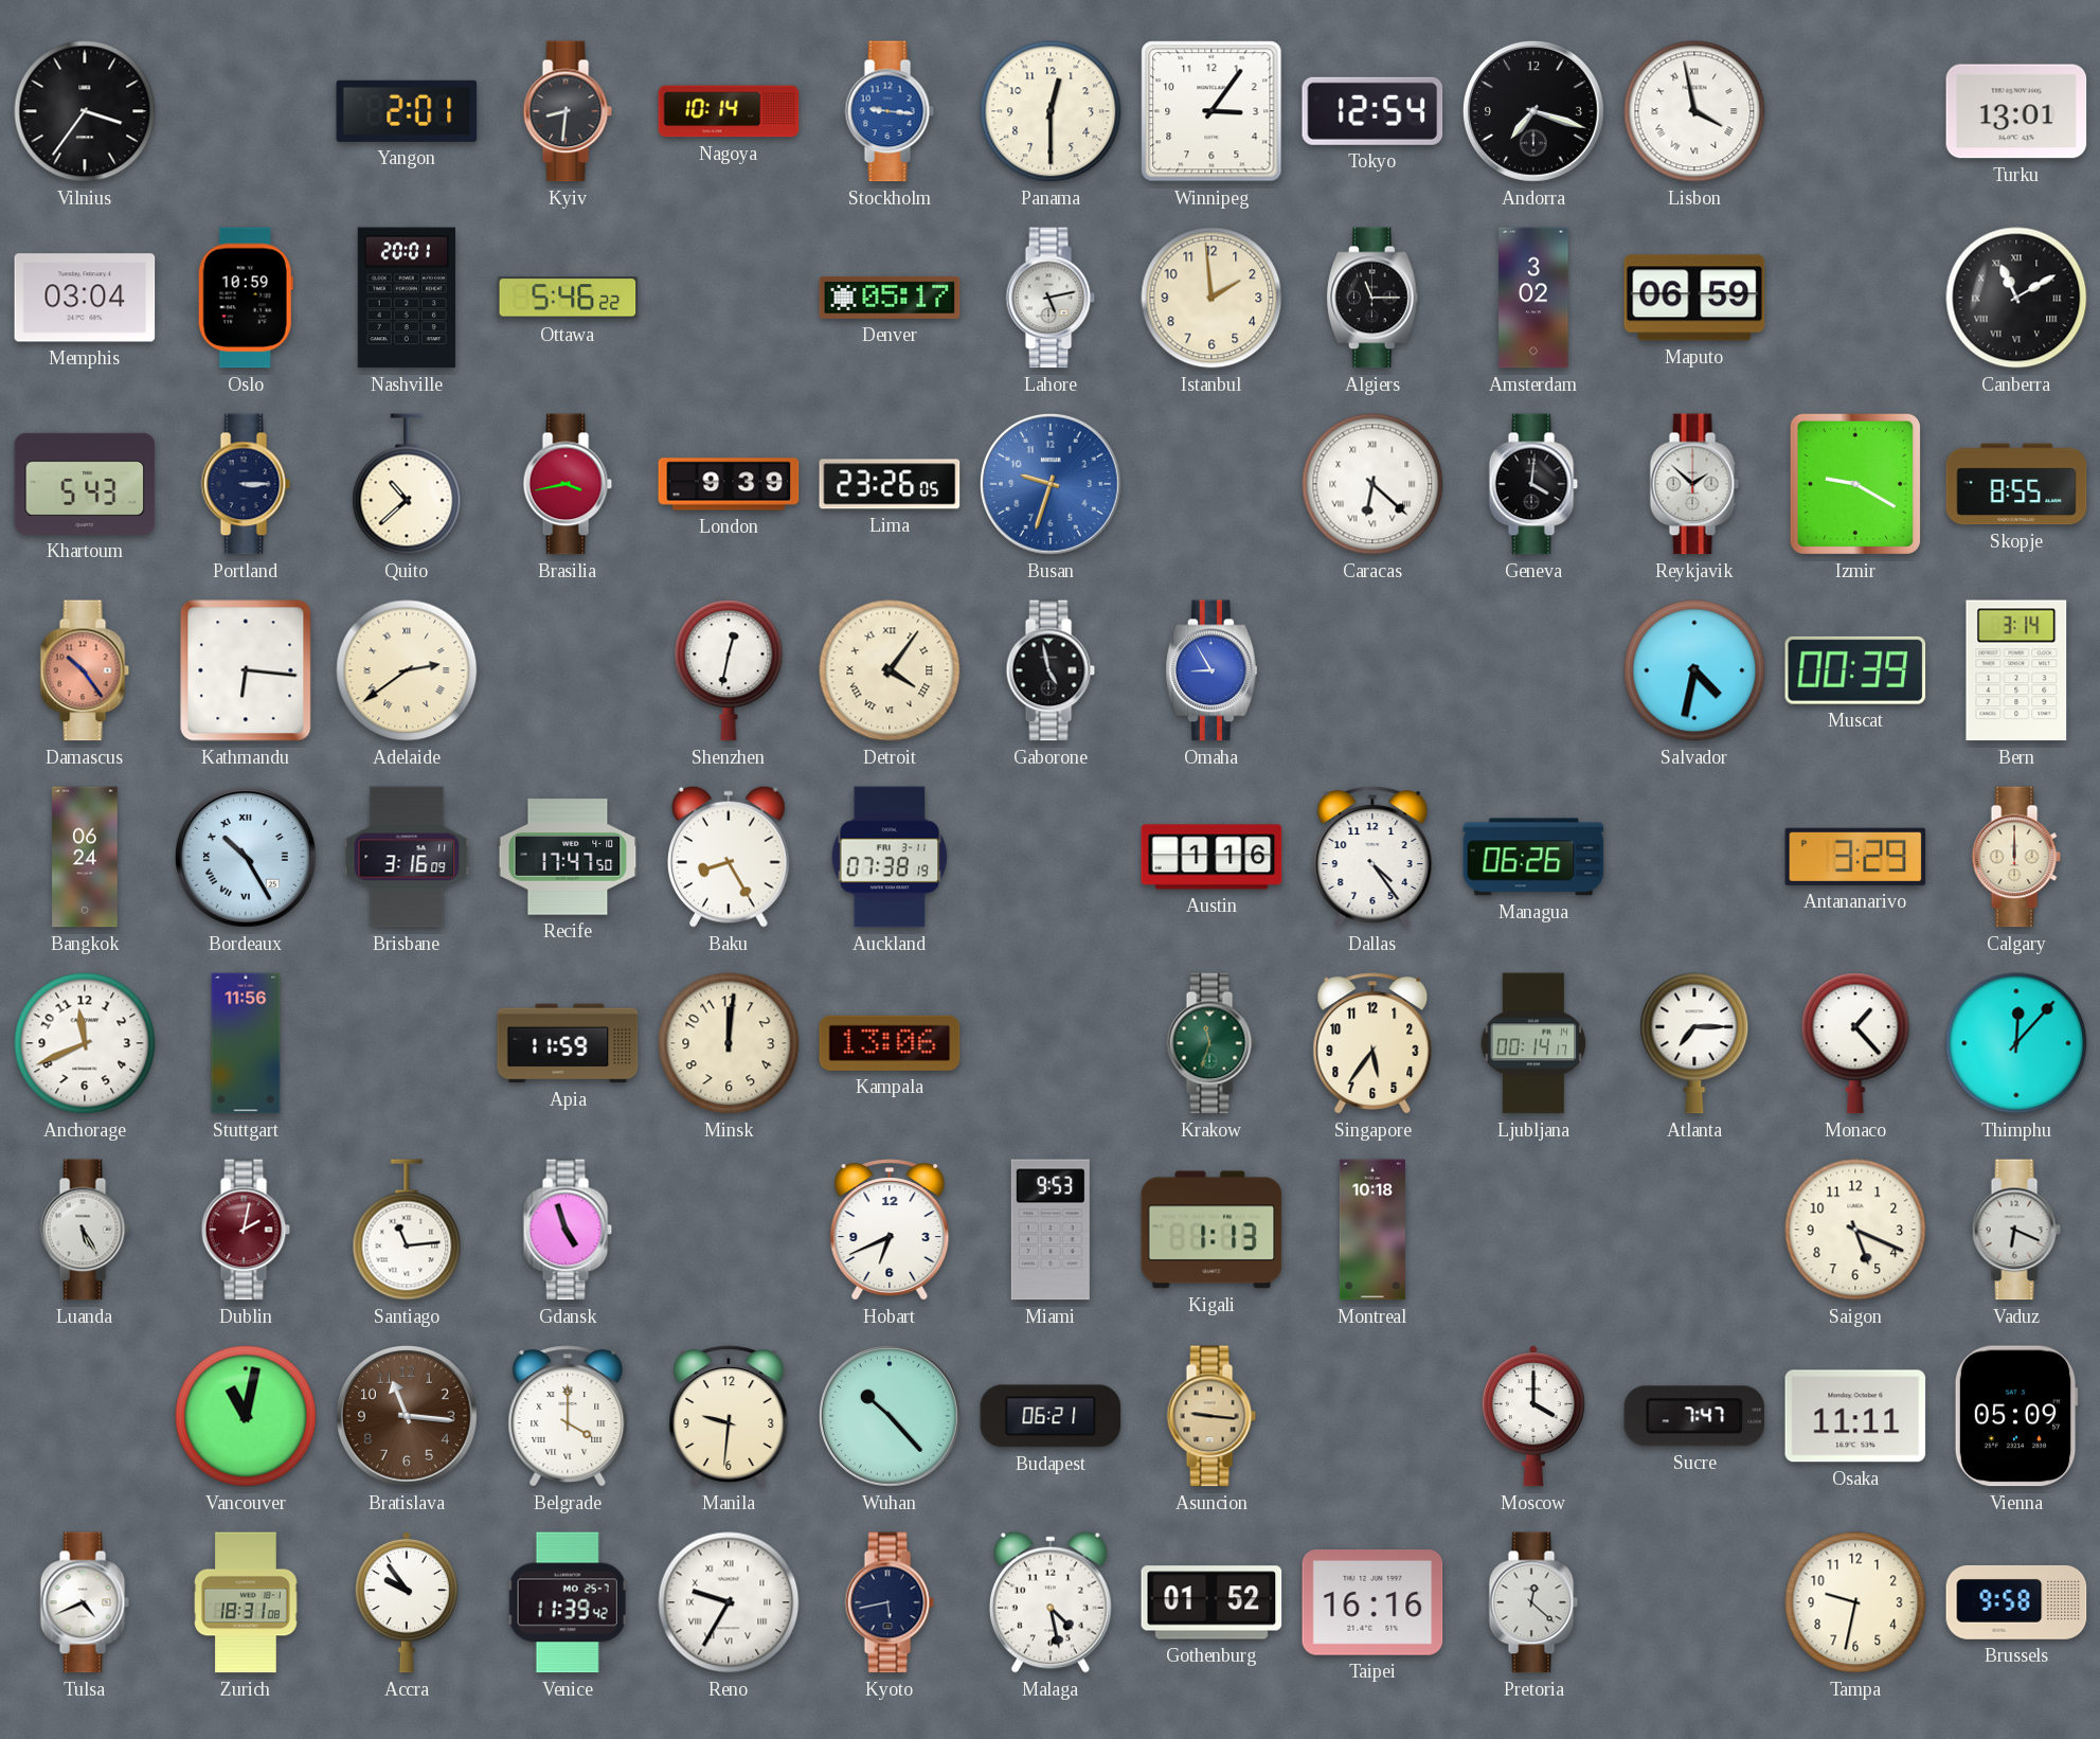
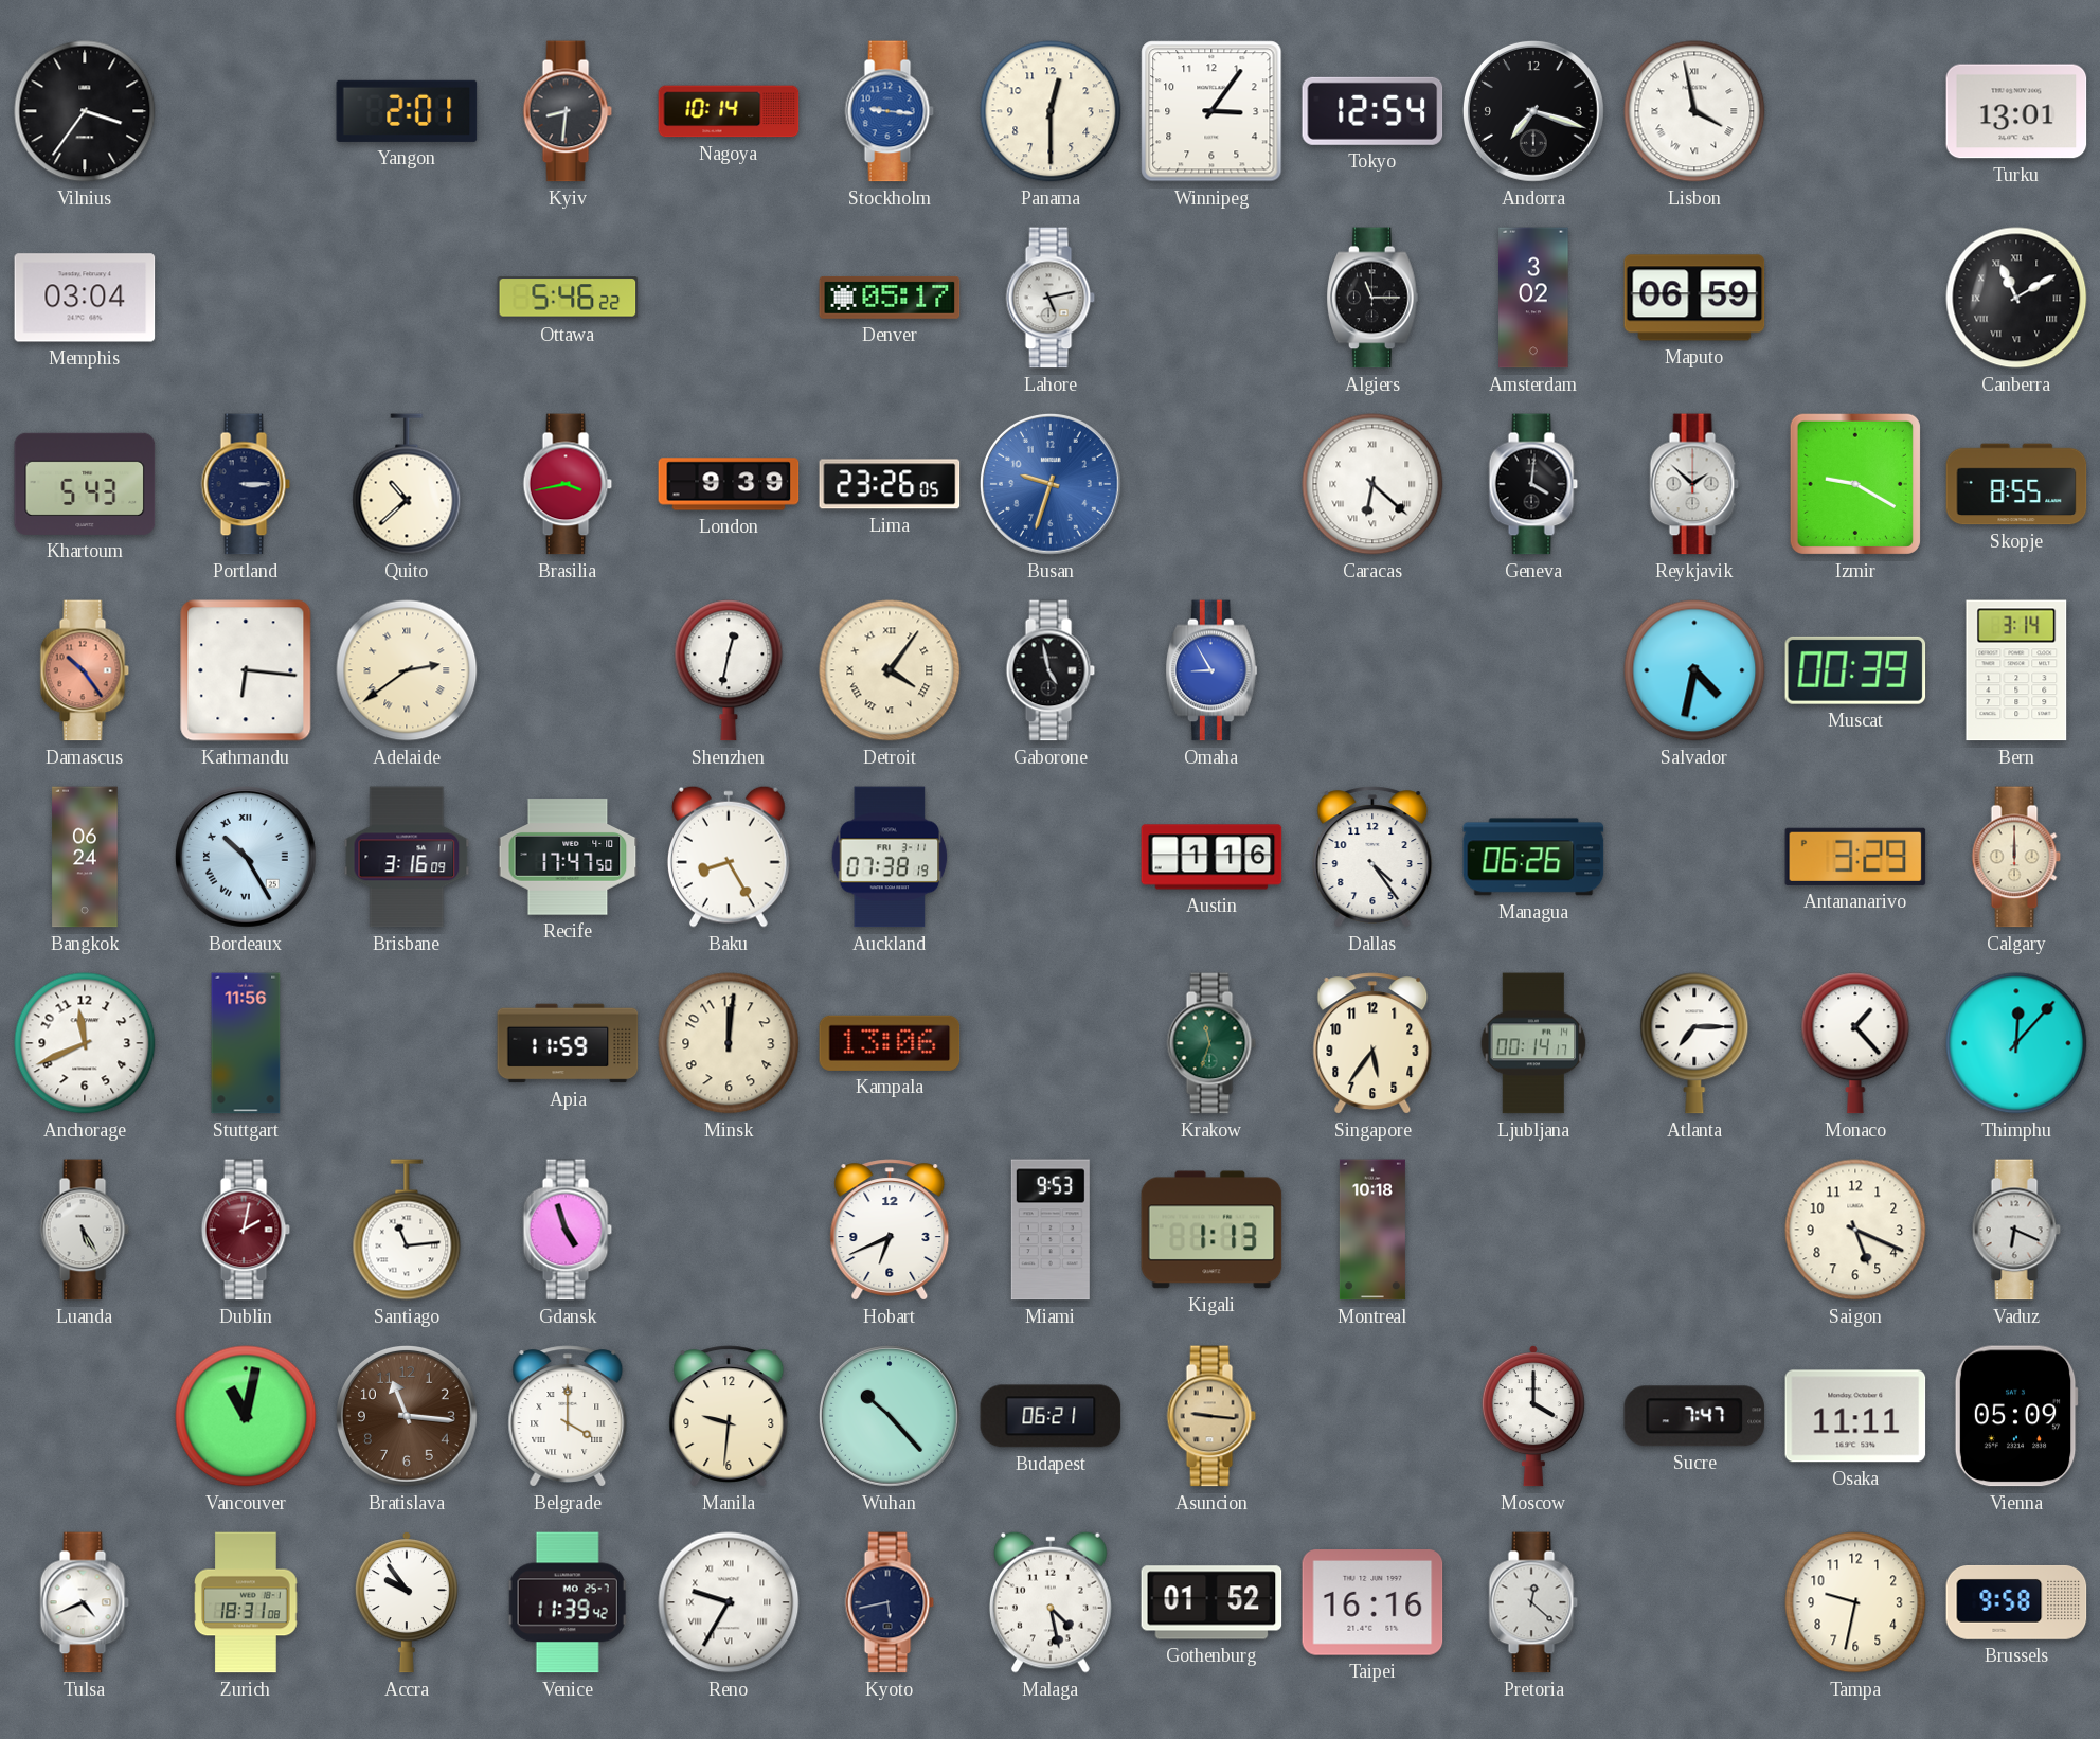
Oslo: 10:59 -> none (246, 298)
Nashville: 20:01 -> none (407, 298)
Istanbul: 1:59 -> none (1211, 298)
